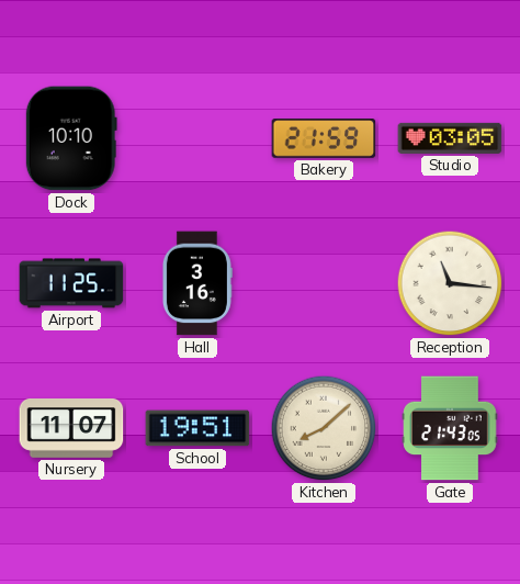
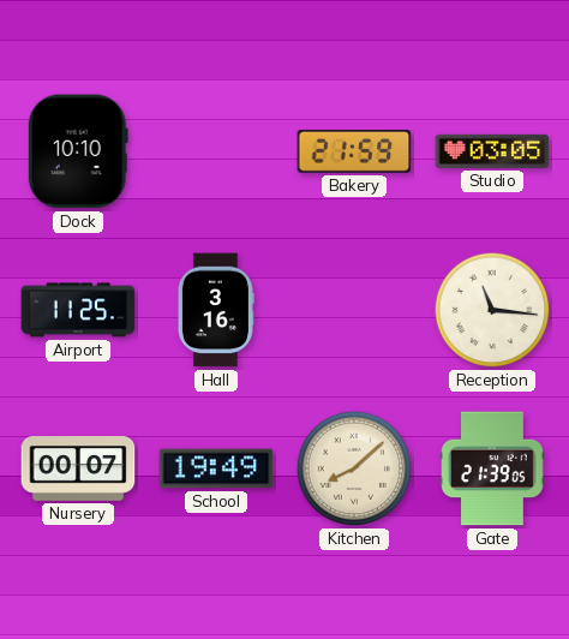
Nursery: 11:07 -> 00:07 (78, 470)
School: 19:51 -> 19:49 (216, 468)
Gate: 21:43 -> 21:39 (492, 468)
